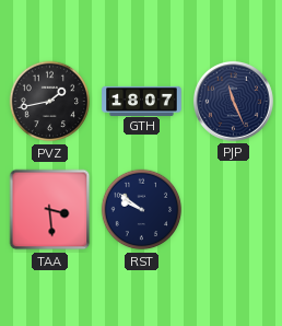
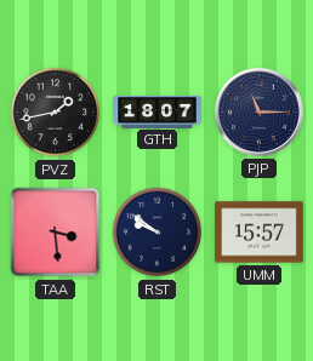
PJP: 11:26 -> 11:15 (258, 111)
UMM: none -> 15:57 (260, 233)
